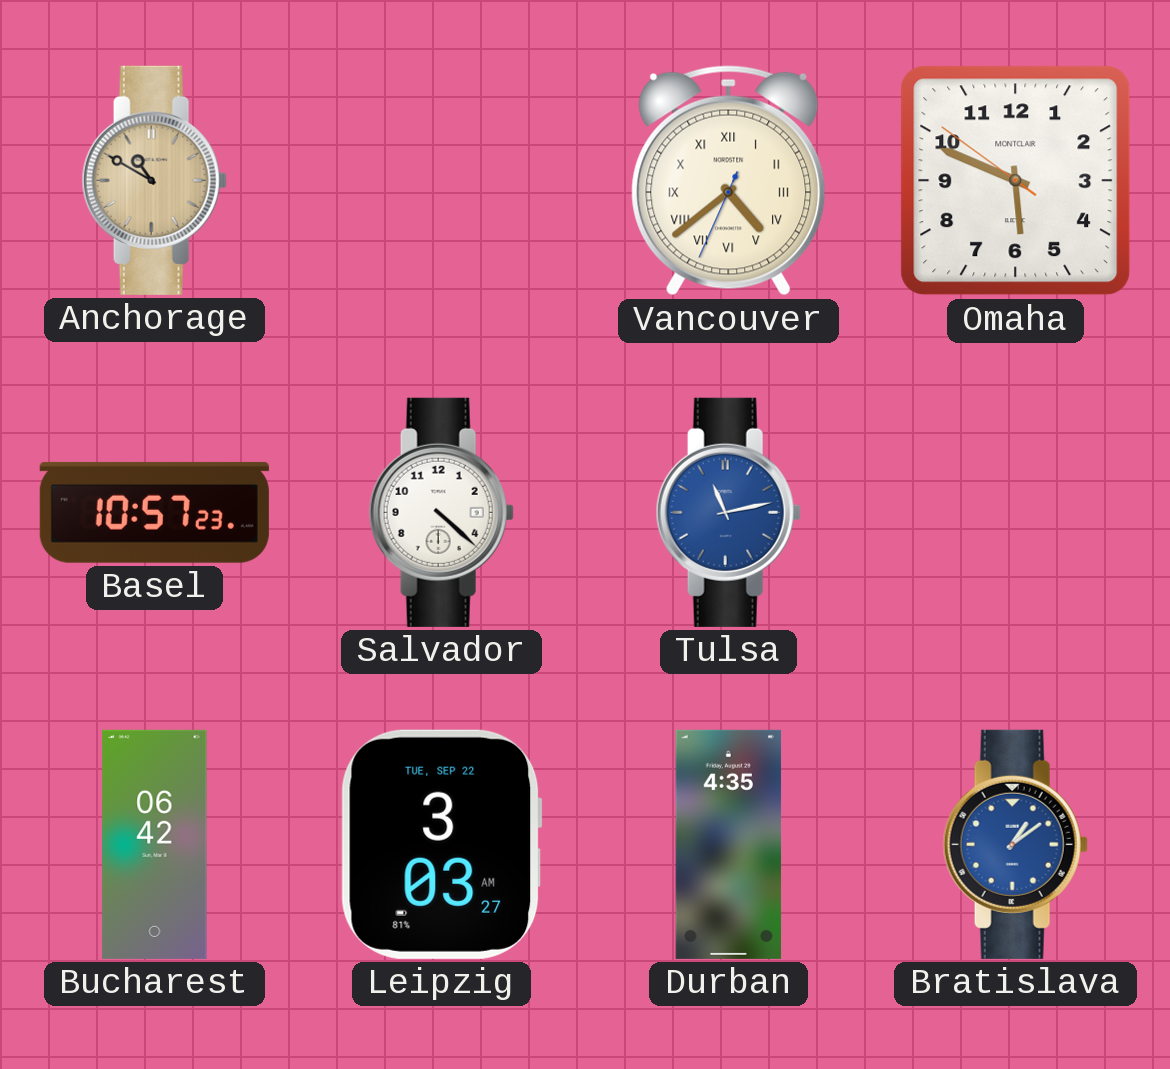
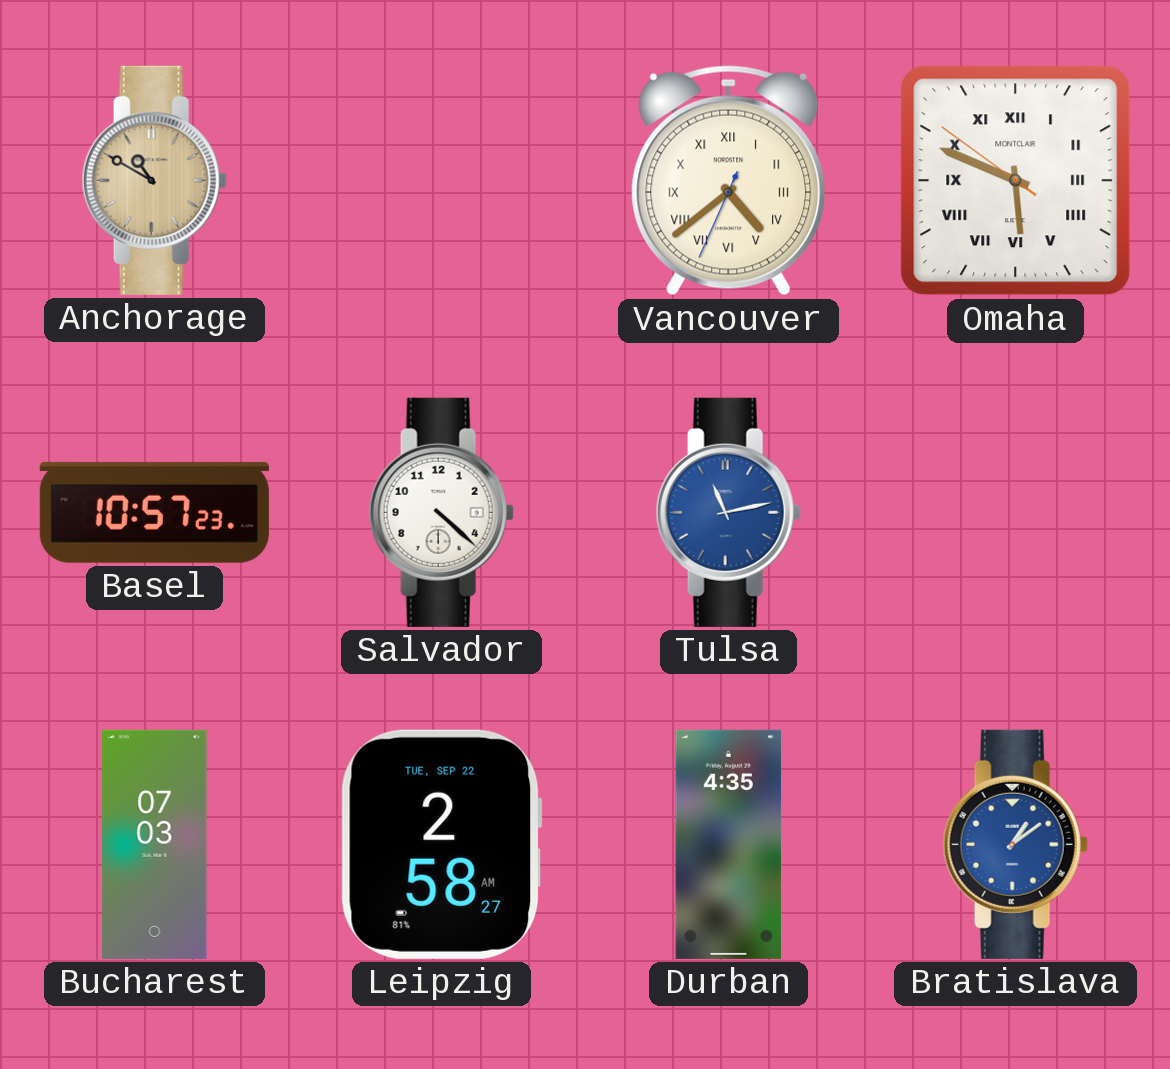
Omaha numerals: Arabic -> Roman (1016, 181)
Bucharest: 06:42 -> 07:03 (155, 844)
Leipzig: 3:03 -> 2:58 (441, 844)
